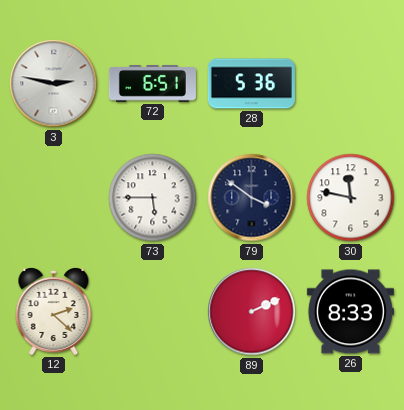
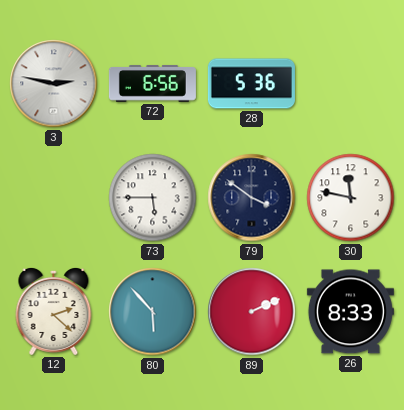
72: 6:51 -> 6:56 (152, 84)
80: none -> 5:53 (153, 312)
